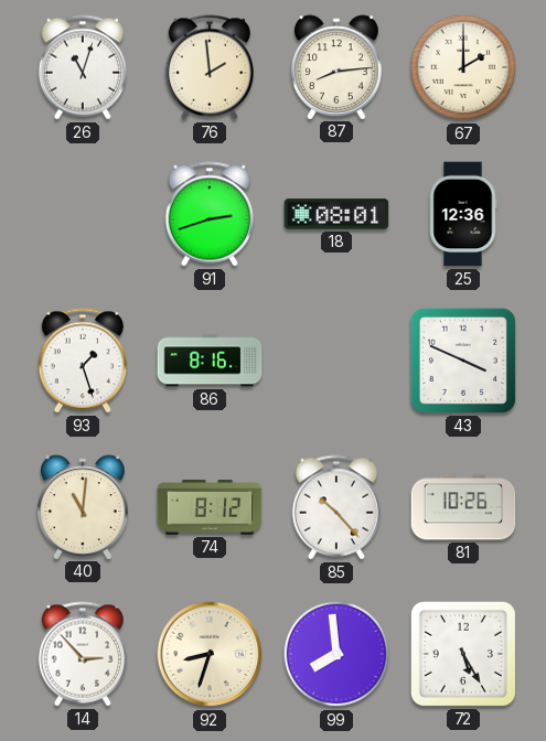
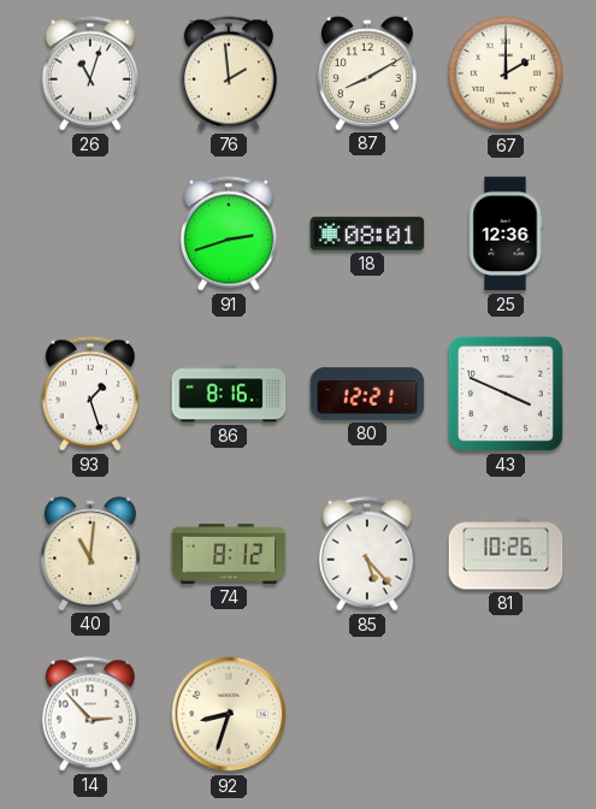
87: 8:14 -> 8:10 (368, 73)
80: none -> 12:21 (367, 394)
85: 10:23 -> 5:23 (367, 554)
99: 7:59 -> none (336, 654)
72: 5:25 -> none (463, 654)
